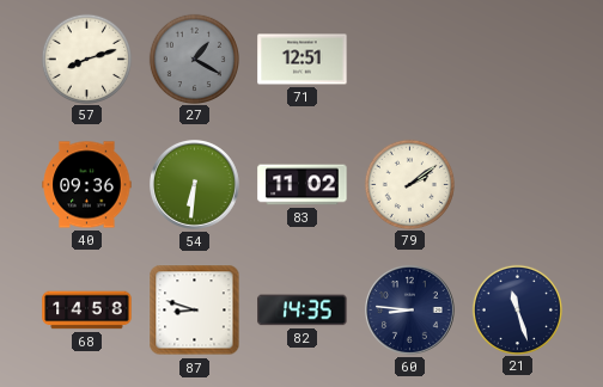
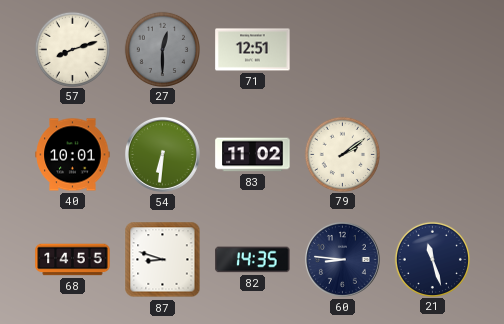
27: 1:20 -> 12:30 (162, 49)
40: 09:36 -> 10:01 (73, 155)
68: 14:58 -> 14:55 (73, 260)
